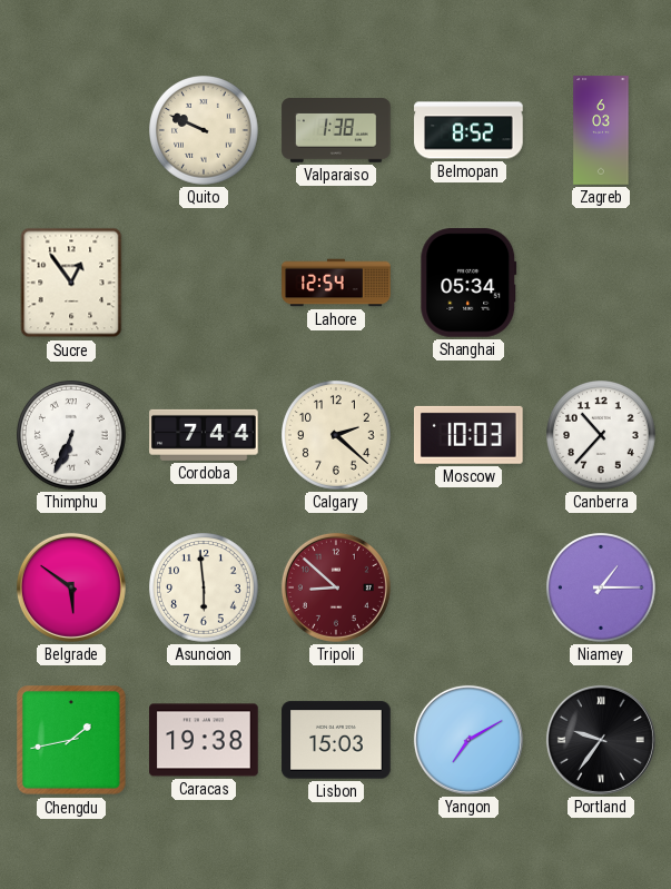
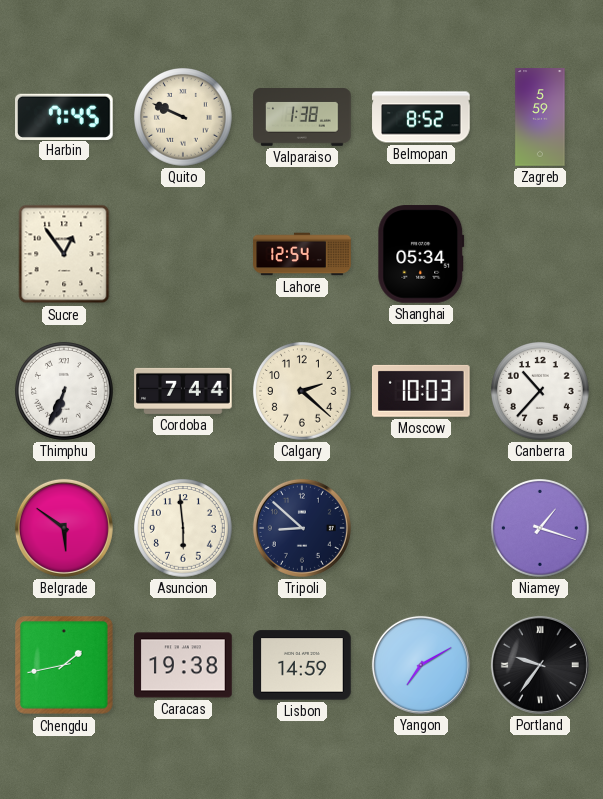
Harbin: none -> 7:45 (64, 116)
Zagreb: 6:03 -> 5:59 (540, 117)
Tripoli dial: burgundy -> navy (302, 528)
Niamey: 1:15 -> 1:18 (541, 529)
Lisbon: 15:03 -> 14:59 (302, 665)
